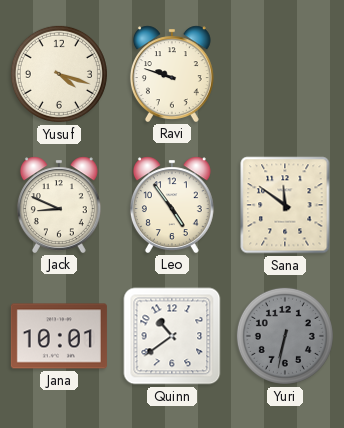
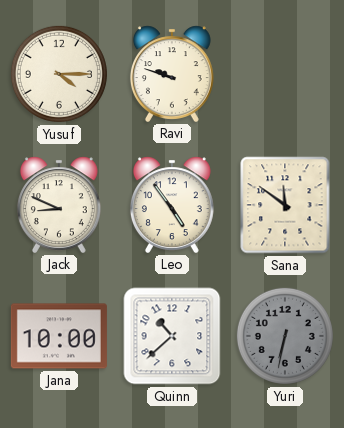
Yusuf: 4:18 -> 4:15 (59, 74)
Jana: 10:01 -> 10:00 (59, 336)
Quinn: 10:39 -> 10:38 (172, 336)
